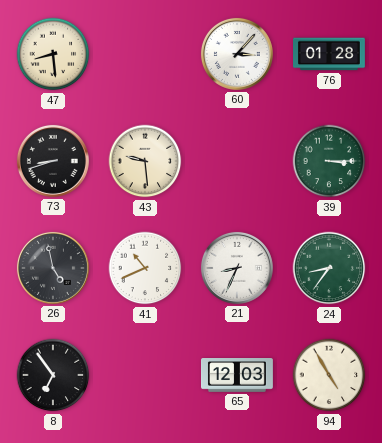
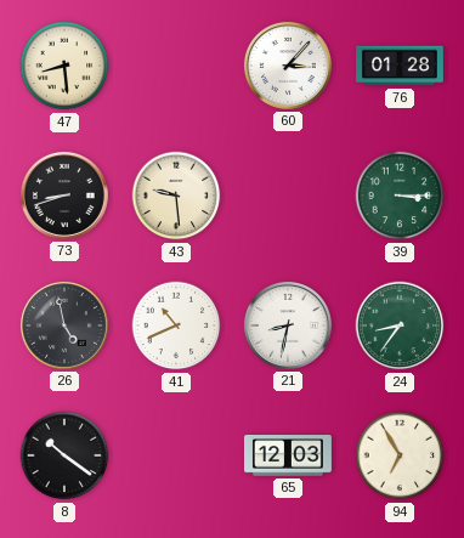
21: 8:34 -> 8:32 (288, 325)
8: 6:54 -> 10:21 (64, 455)
94: 4:55 -> 6:55 (400, 455)
